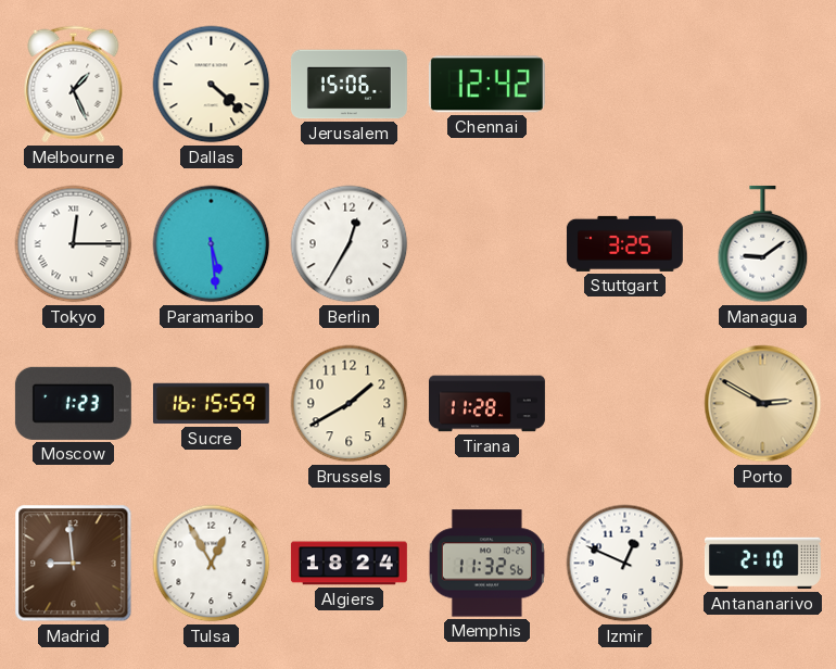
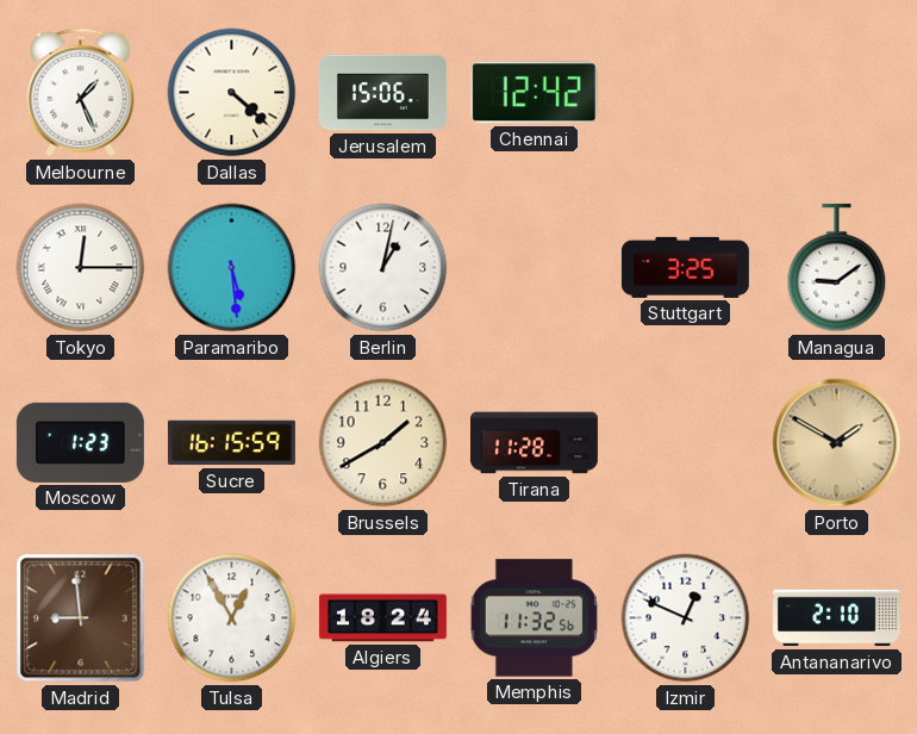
Berlin: 12:35 -> 1:02 (383, 268)
Porto: 2:50 -> 1:50 (837, 443)
